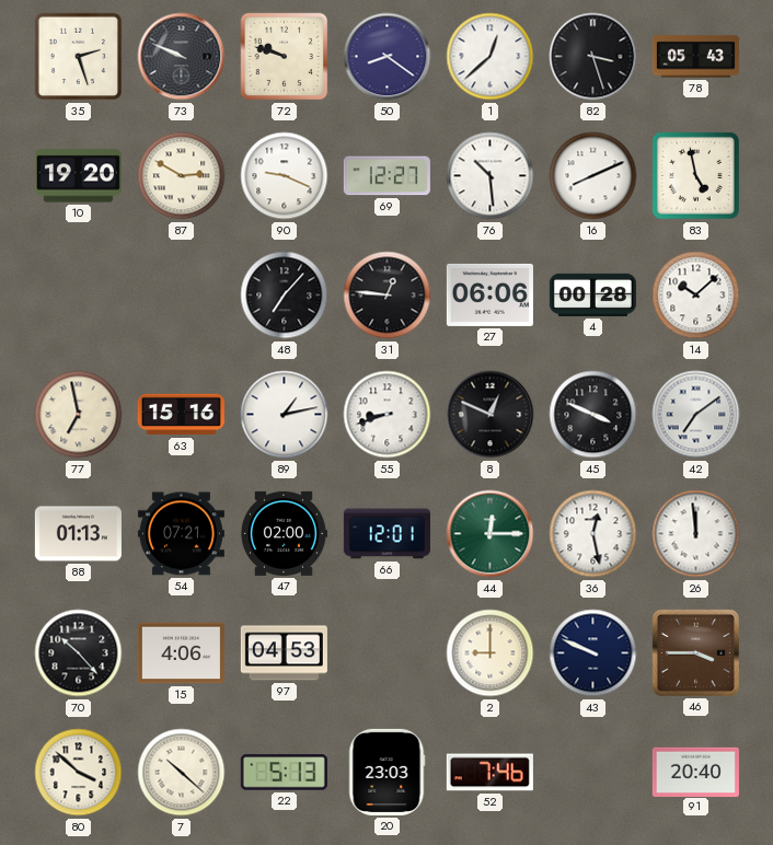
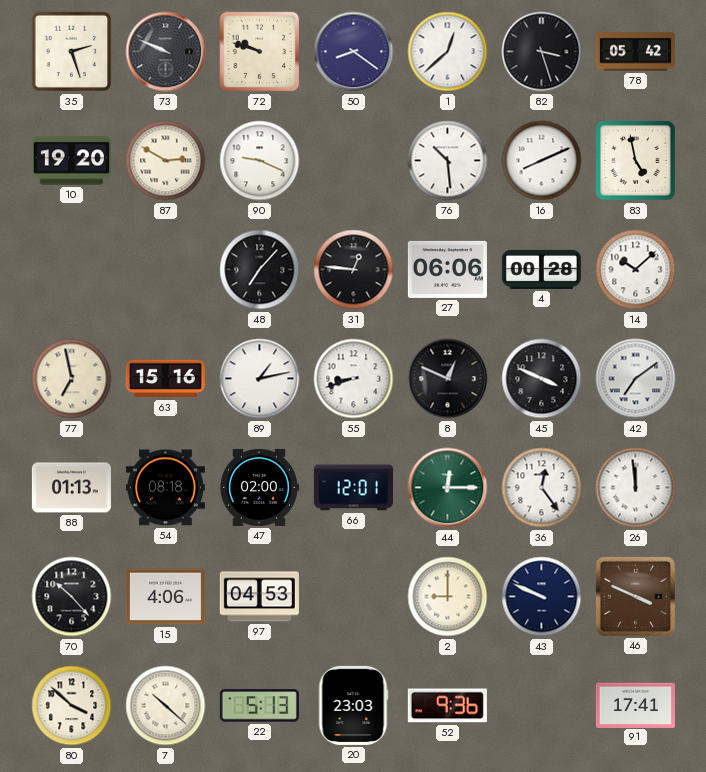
78: 05:43 -> 05:42 (635, 52)
69: 12:27 -> none (386, 176)
54: 07:21 -> 08:18 (165, 488)
36: 12:28 -> 12:24 (542, 488)
46: 3:45 -> 3:49 (635, 596)
52: 7:46 -> 9:36 (447, 706)
91: 20:40 -> 17:41 (635, 705)
